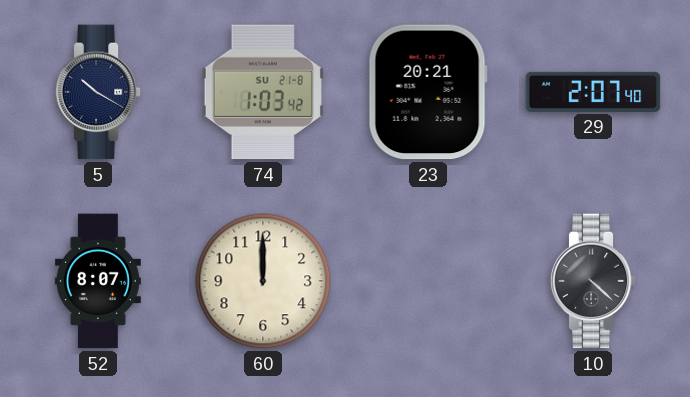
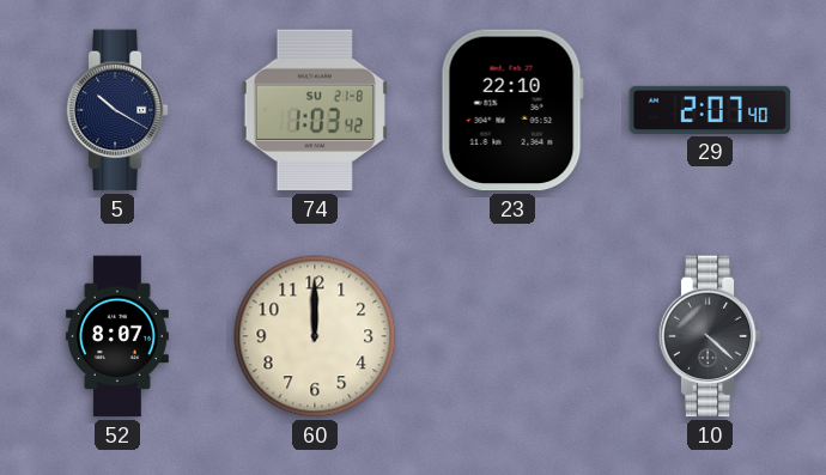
23: 20:21 -> 22:10 (512, 110)
